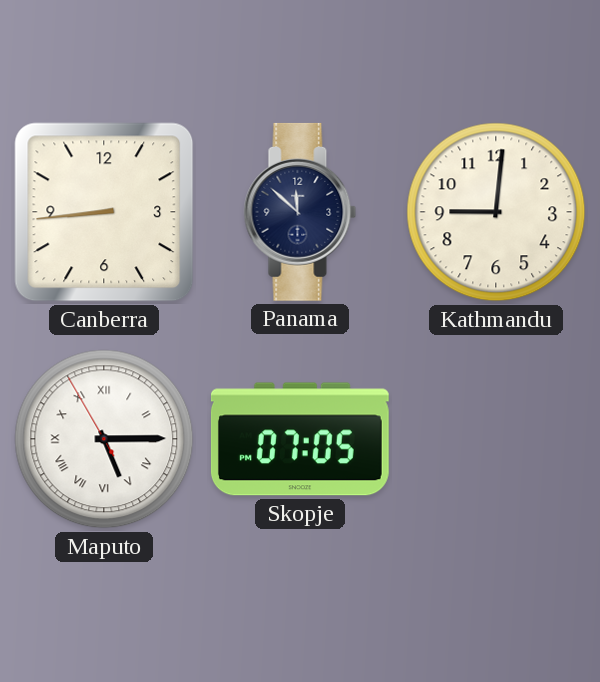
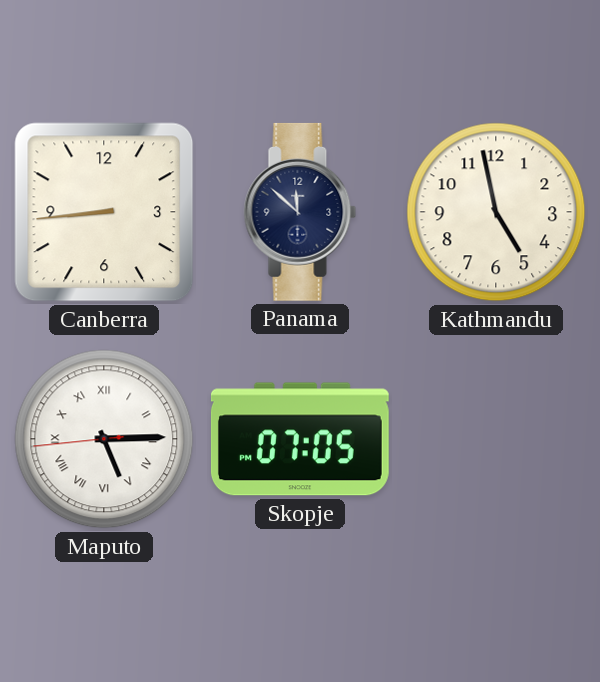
Kathmandu: 9:01 -> 4:58 (496, 212)
Maputo: 5:14:55 -> 5:14:44 (104, 439)
